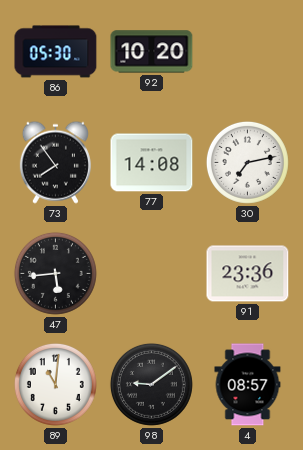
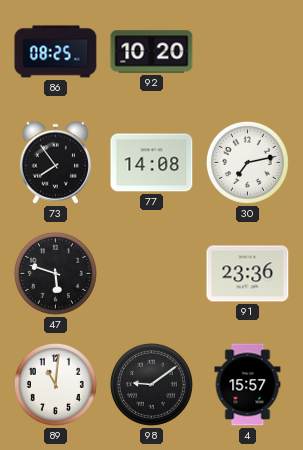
86: 05:30 -> 08:25 (56, 52)
47: 5:44 -> 5:48 (55, 273)
4: 08:57 -> 15:57 (248, 385)
